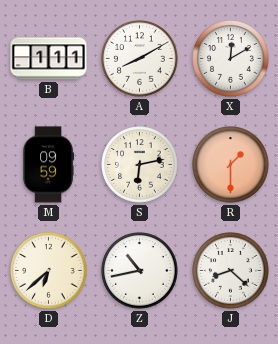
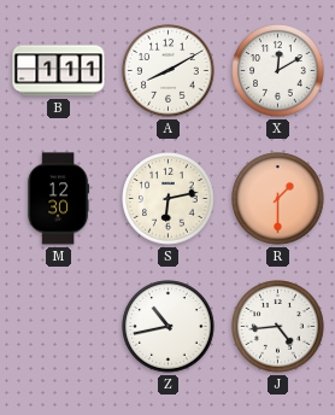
M: 09:59 -> 12:30 (58, 199)
D: 6:38 -> none (49, 271)
J: 8:22 -> 4:44 (278, 327)
